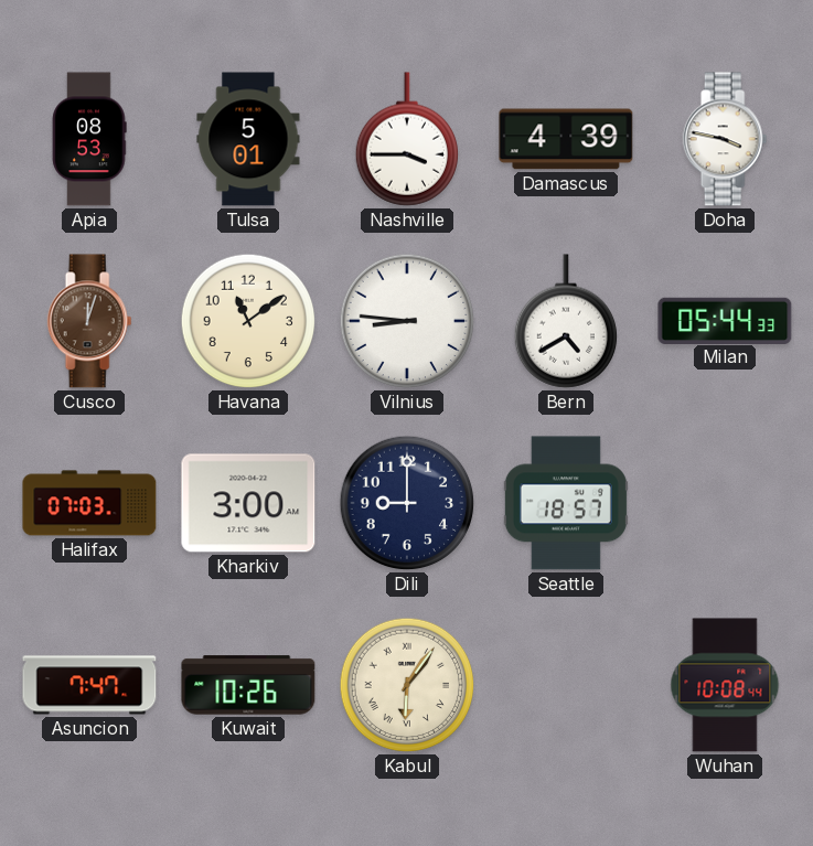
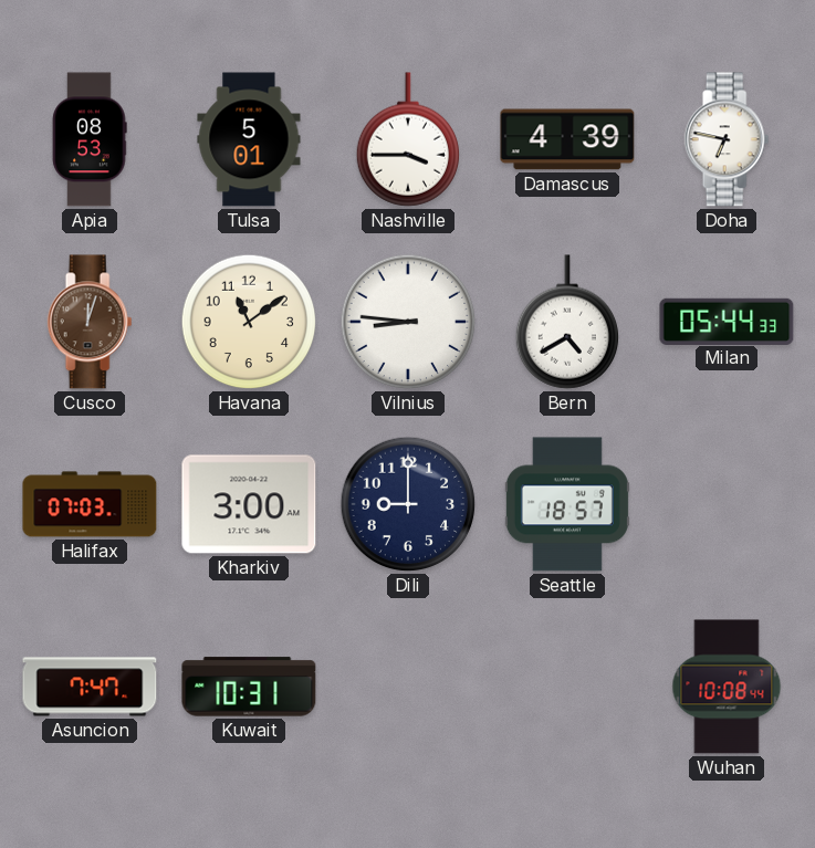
Doha: 3:47 -> 6:47 (727, 139)
Kuwait: 10:26 -> 10:31 (249, 687)
Kabul: 6:06 -> none (407, 685)
